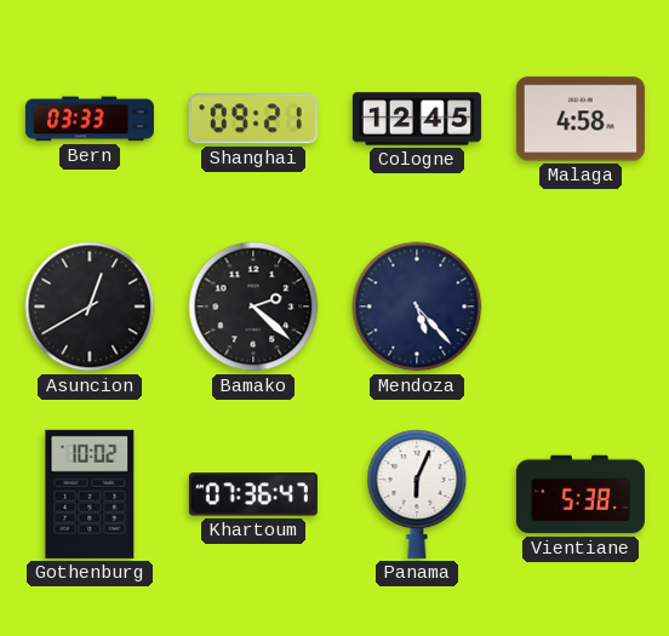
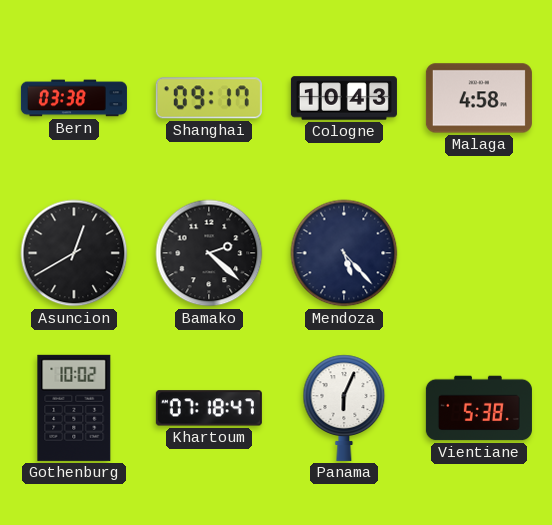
Bern: 03:33 -> 03:38 (74, 98)
Shanghai: 09:21 -> 09:17 (209, 98)
Cologne: 12:45 -> 10:43 (344, 98)
Khartoum: 07:36 -> 07:18 (209, 408)
